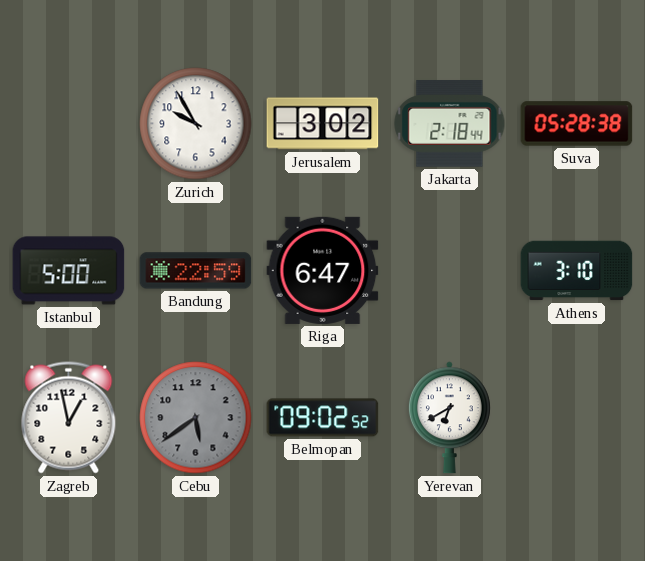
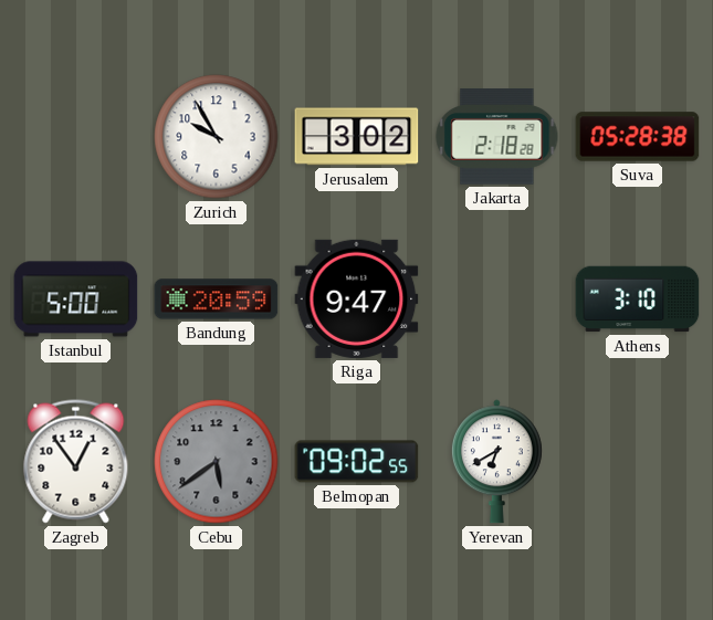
Jakarta: 2:18:44 -> 2:18:28 (497, 137)
Bandung: 22:59 -> 20:59 (217, 300)
Riga: 6:47 -> 9:47 (357, 298)
Zagreb: 12:58 -> 12:54 (76, 462)
Belmopan: 09:02:52 -> 09:02:55 (357, 462)
